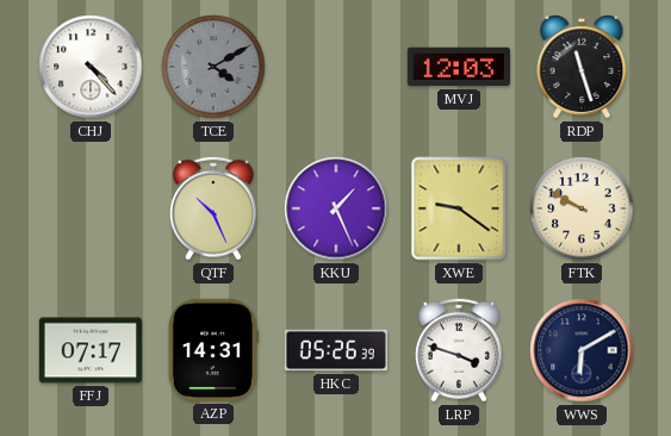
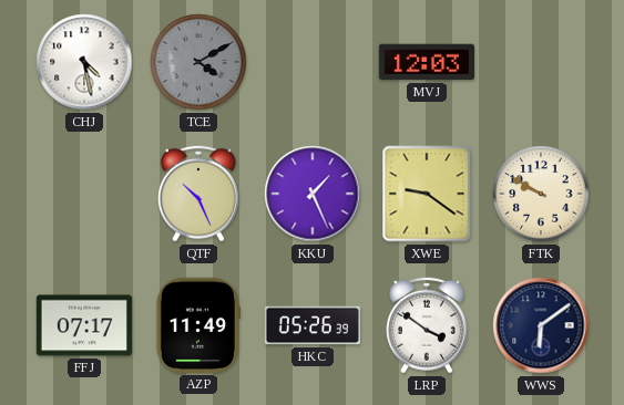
CHJ: 4:23 -> 4:28 (84, 62)
RDP: 11:27 -> none (582, 67)
AZP: 14:31 -> 11:49 (198, 325)
LRP: 3:48 -> 3:51 (427, 325)
WWS: 6:10 -> 6:09 (541, 325)
